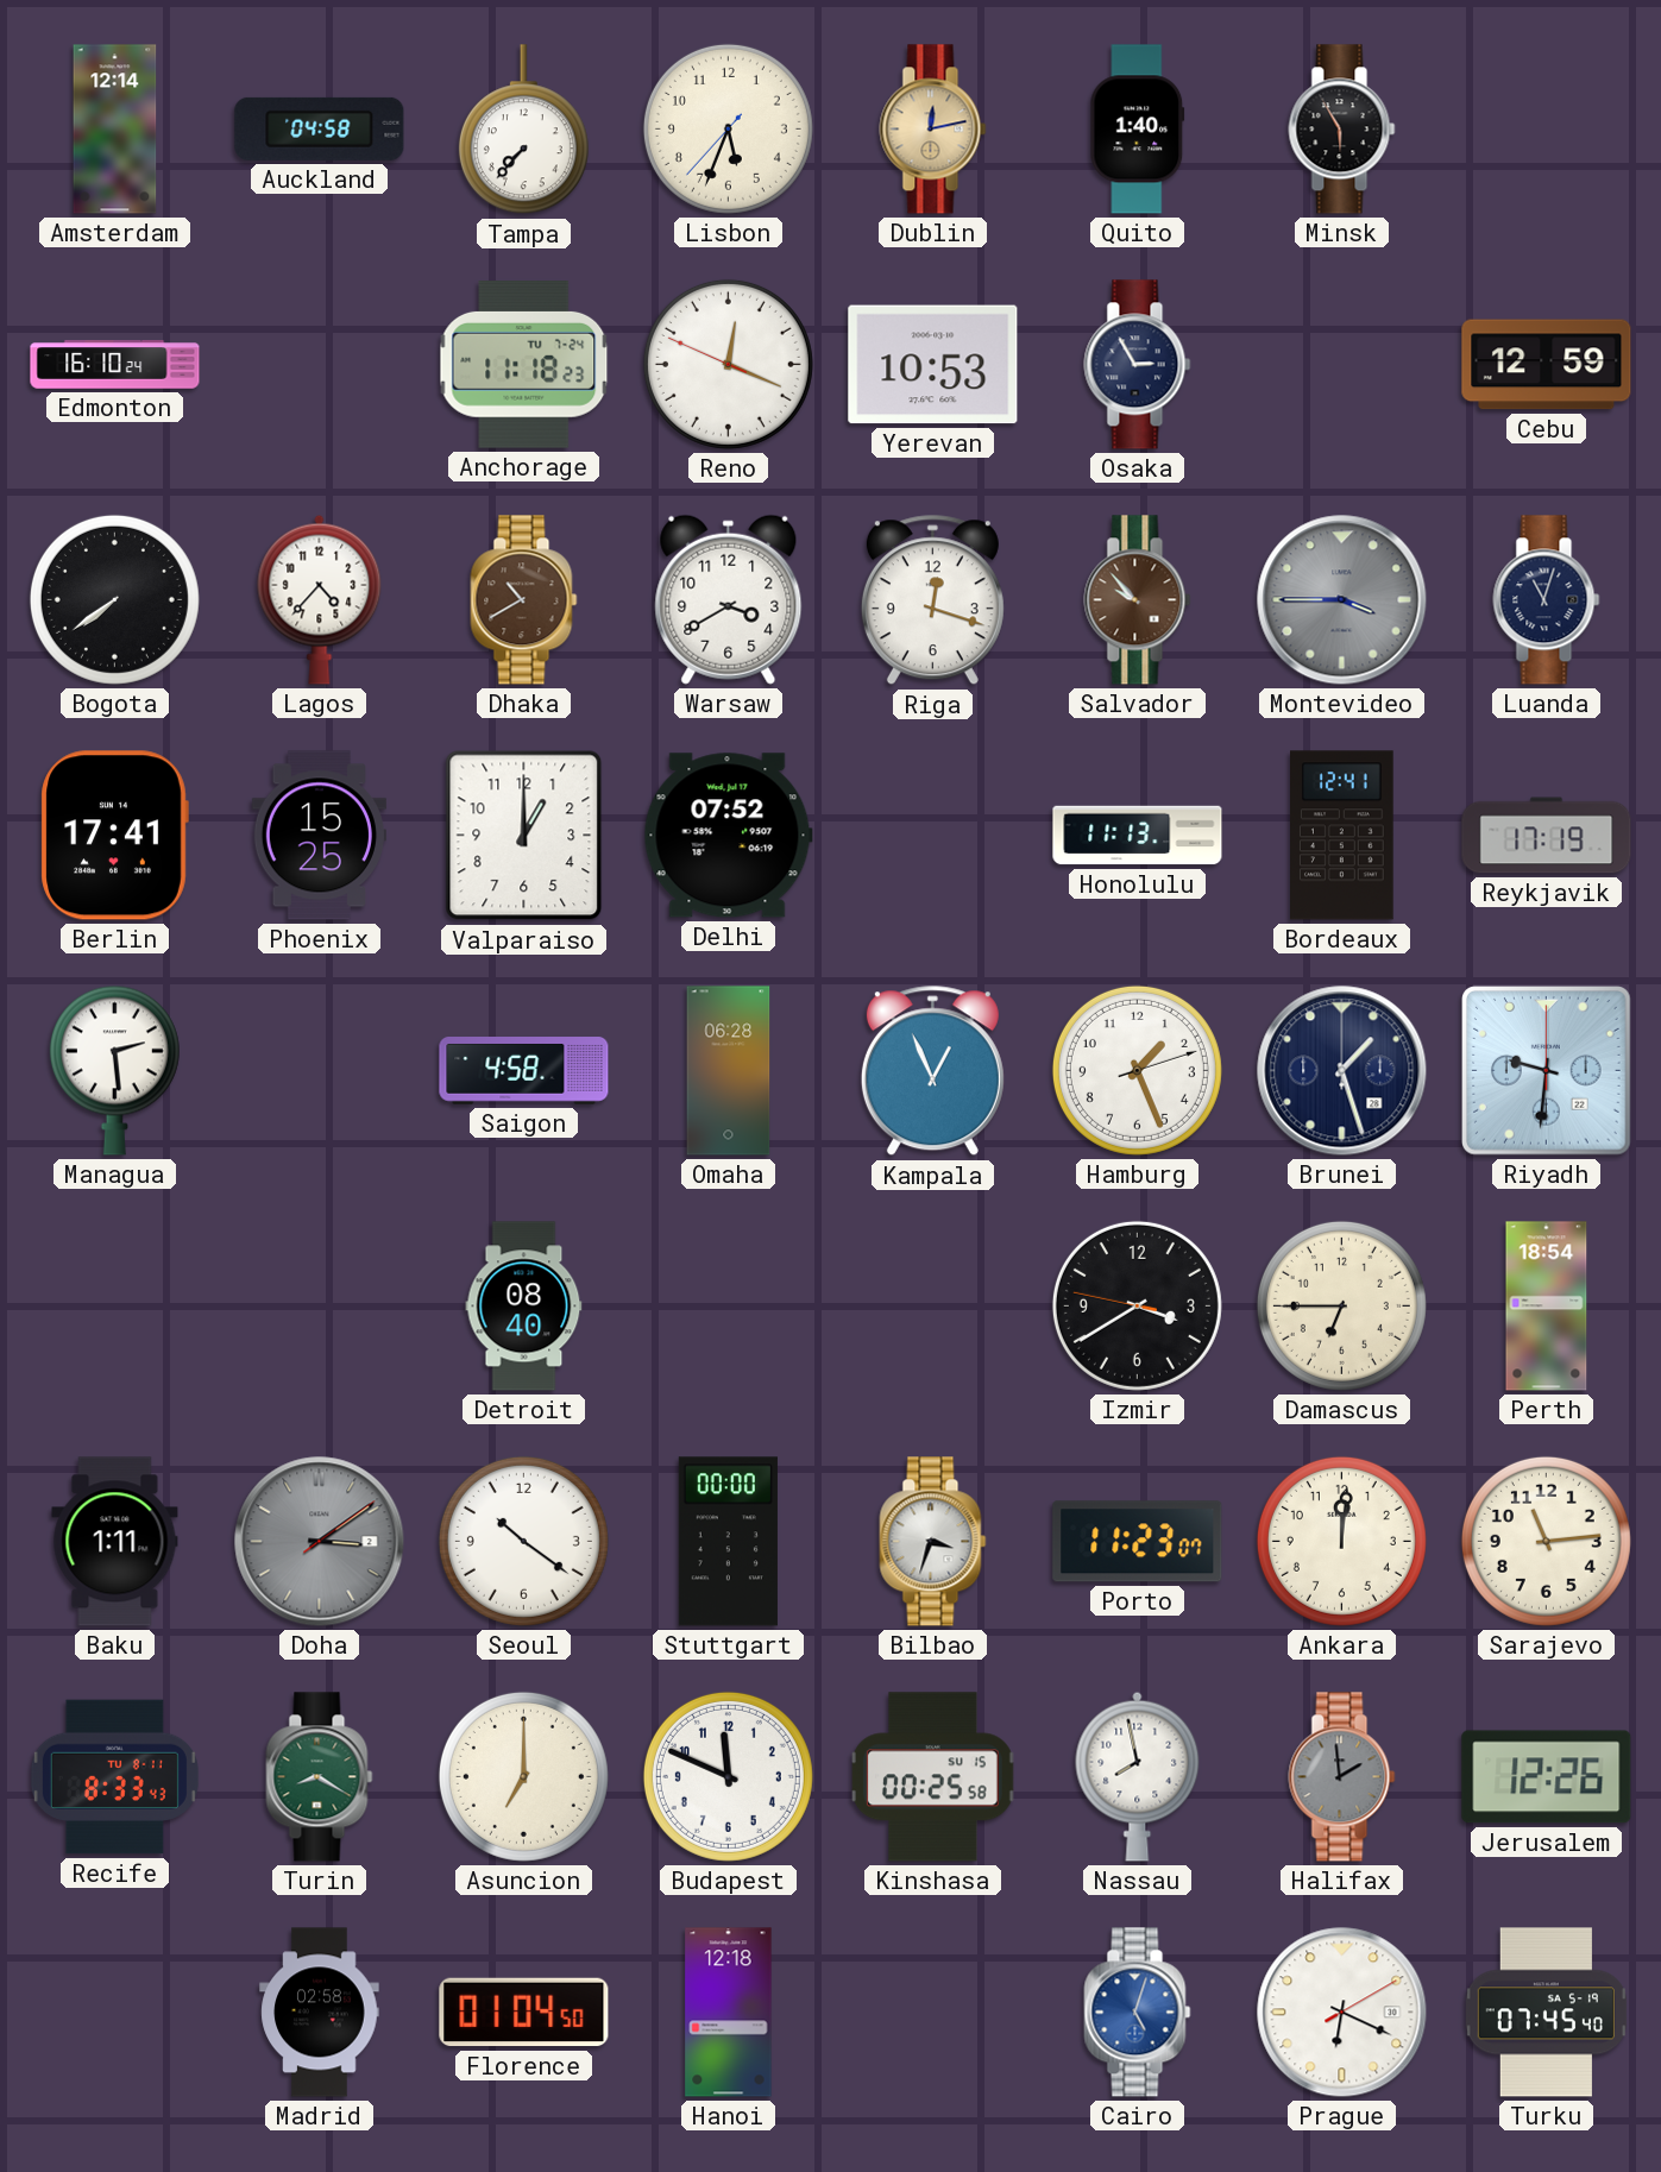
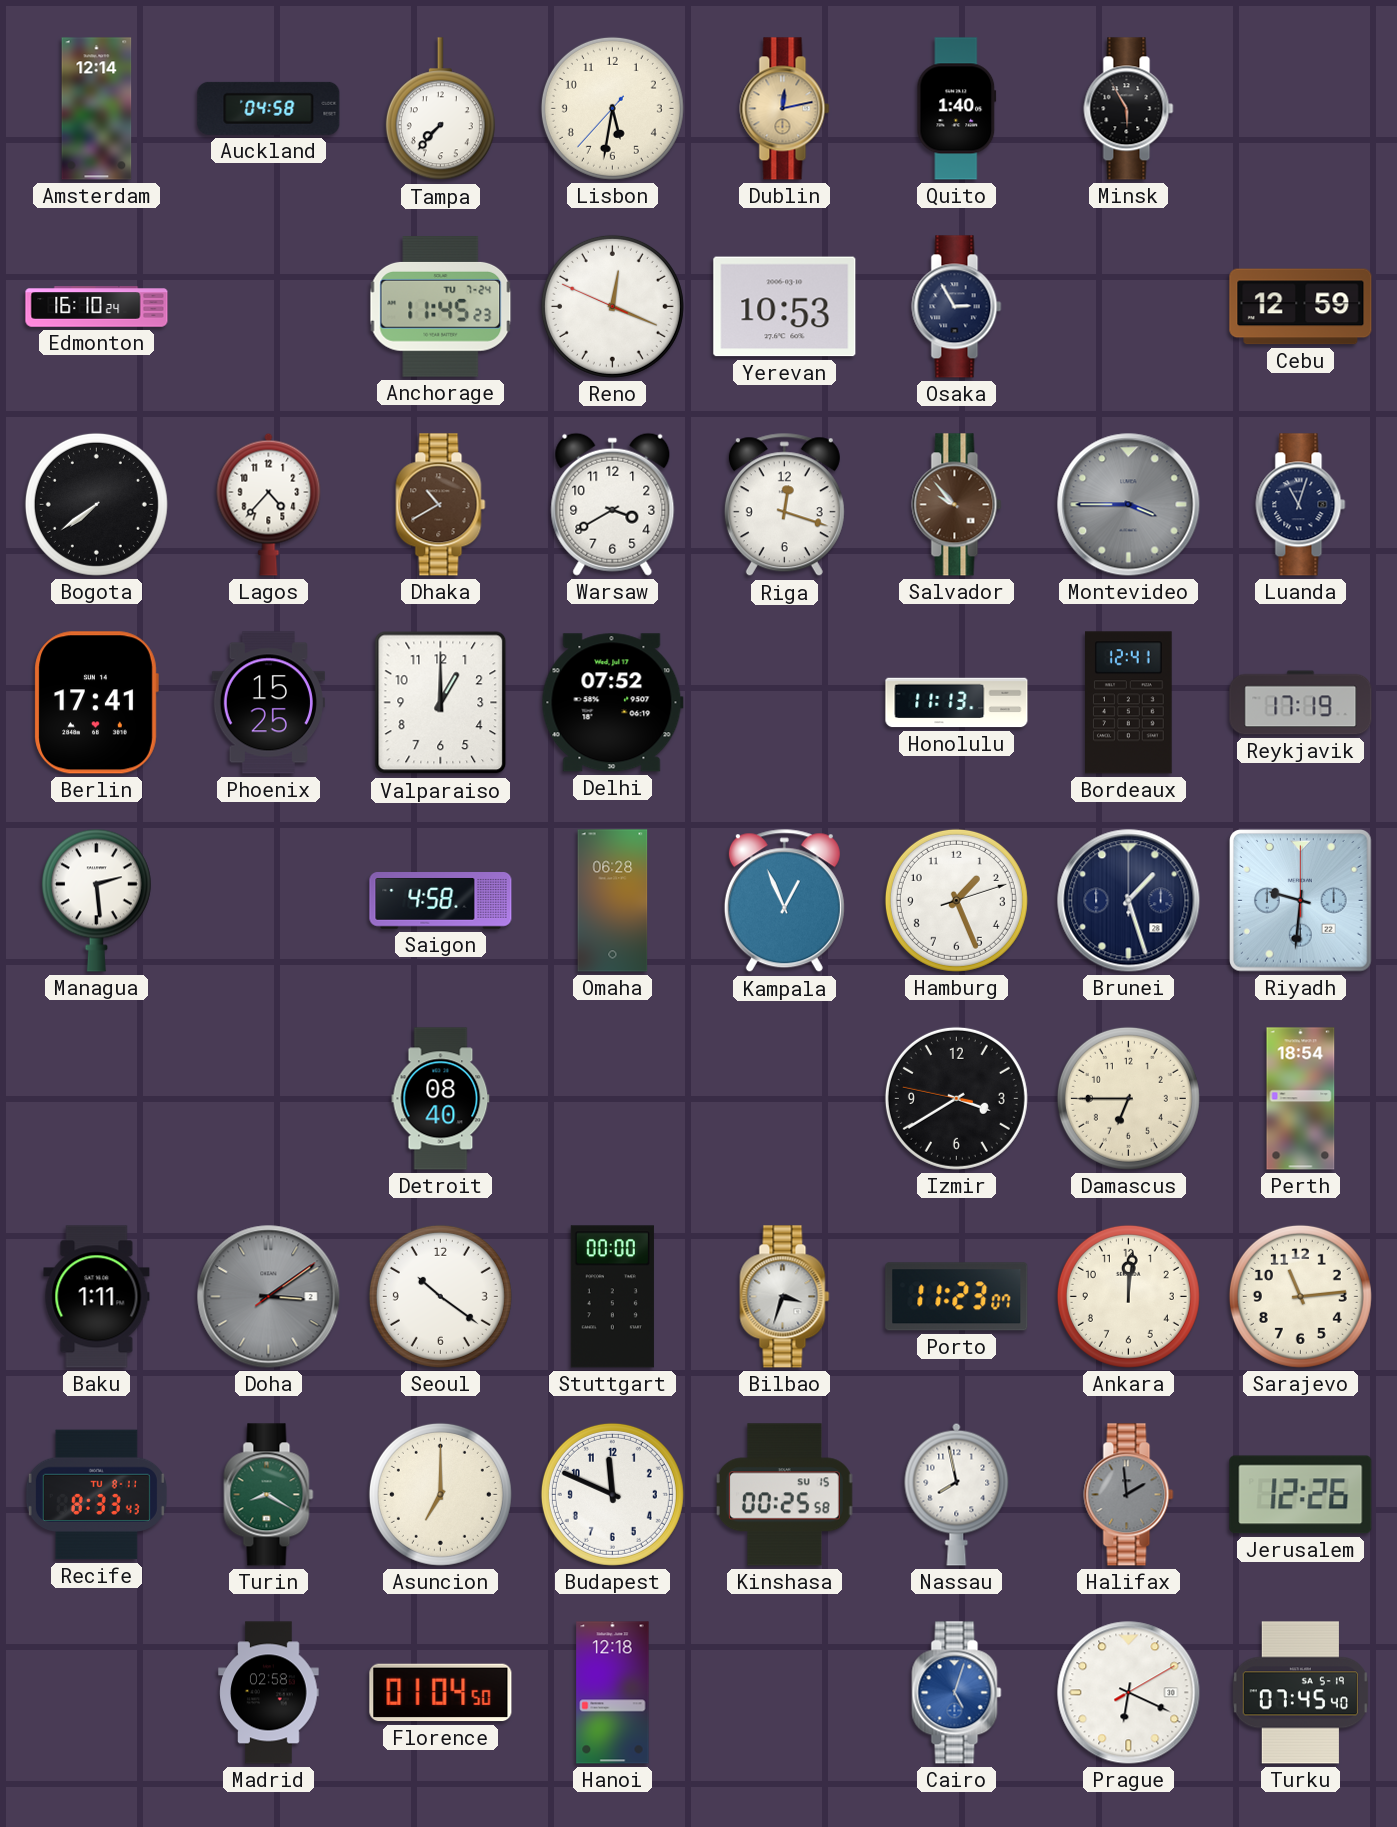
Lisbon: 5:33 -> 5:31 (612, 108)
Anchorage: 11:18 -> 11:45 (441, 307)
